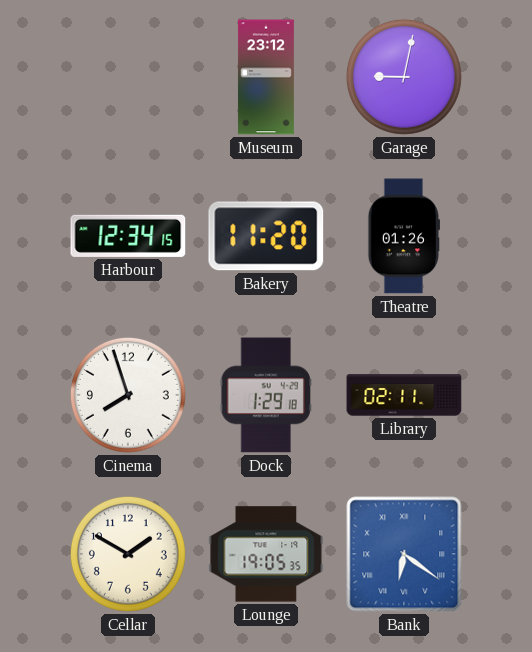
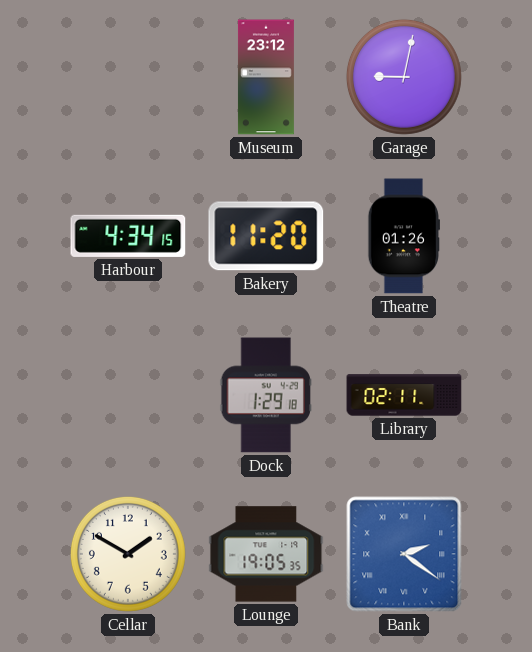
Harbour: 12:34 -> 4:34 (128, 236)
Cinema: 7:57 -> none (128, 395)
Bank: 6:21 -> 2:21 (404, 554)
